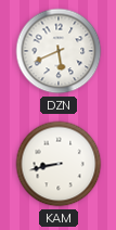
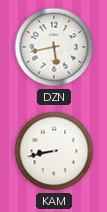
DZN: 5:41 -> 5:43 (54, 47)
